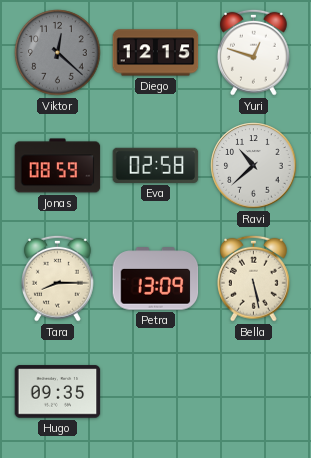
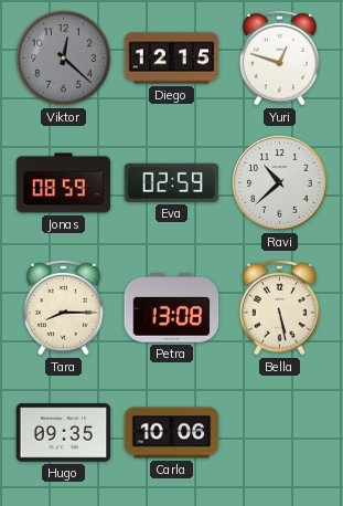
Eva: 02:58 -> 02:59 (172, 182)
Petra: 13:09 -> 13:08 (172, 308)
Carla: none -> 10:06 (172, 433)
